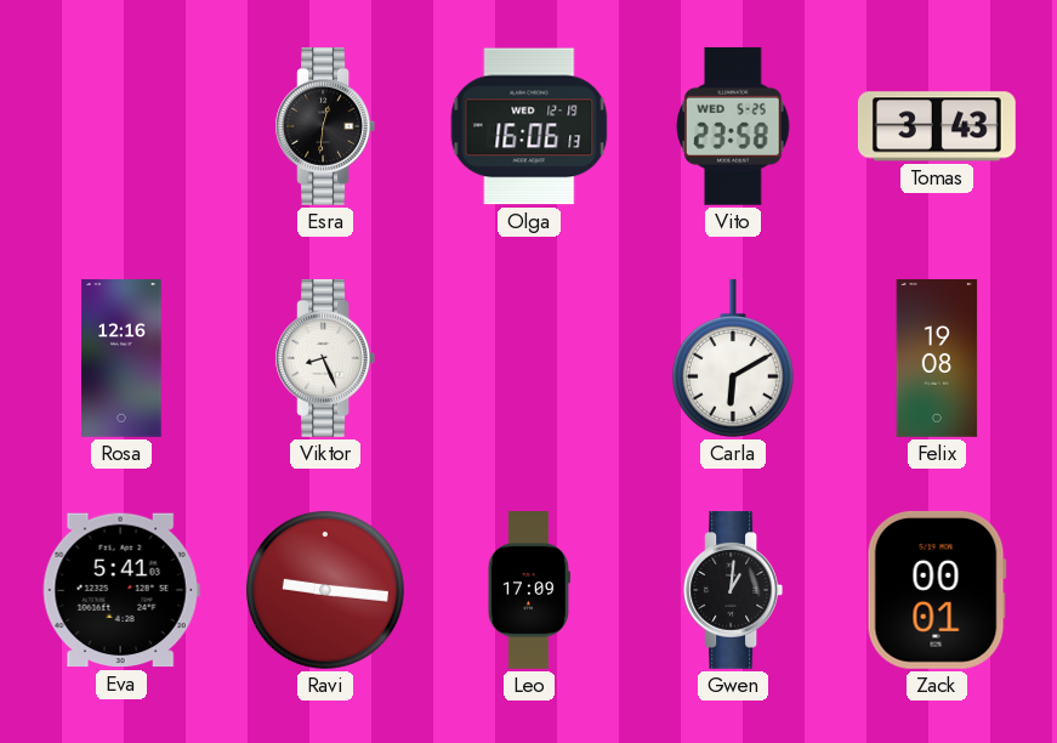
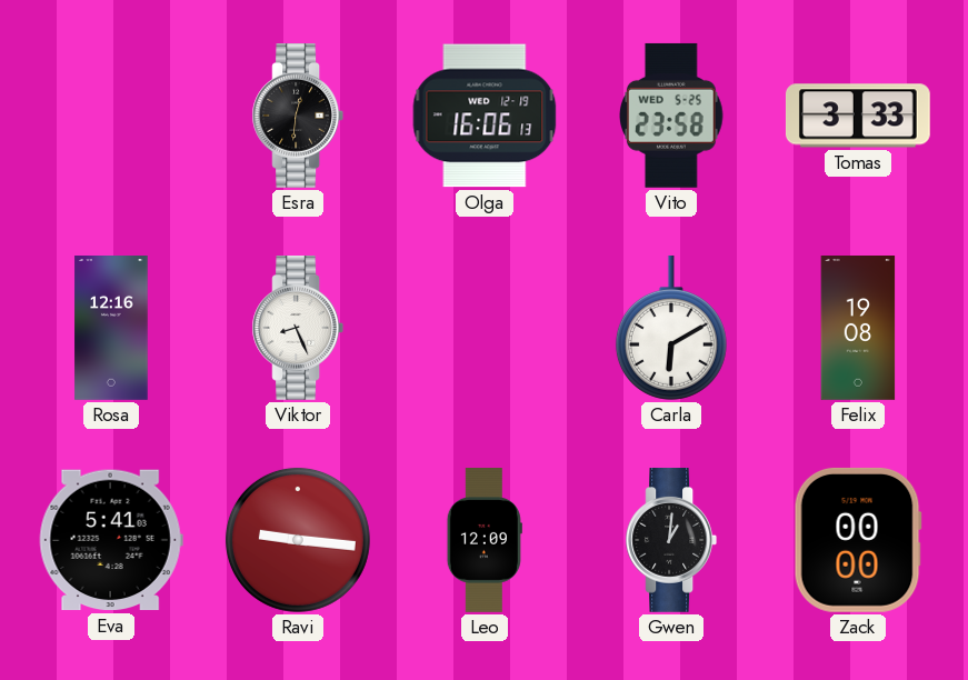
Tomas: 3:43 -> 3:33 (858, 116)
Leo: 17:09 -> 12:09 (485, 541)
Zack: 00:01 -> 00:00 (858, 540)
